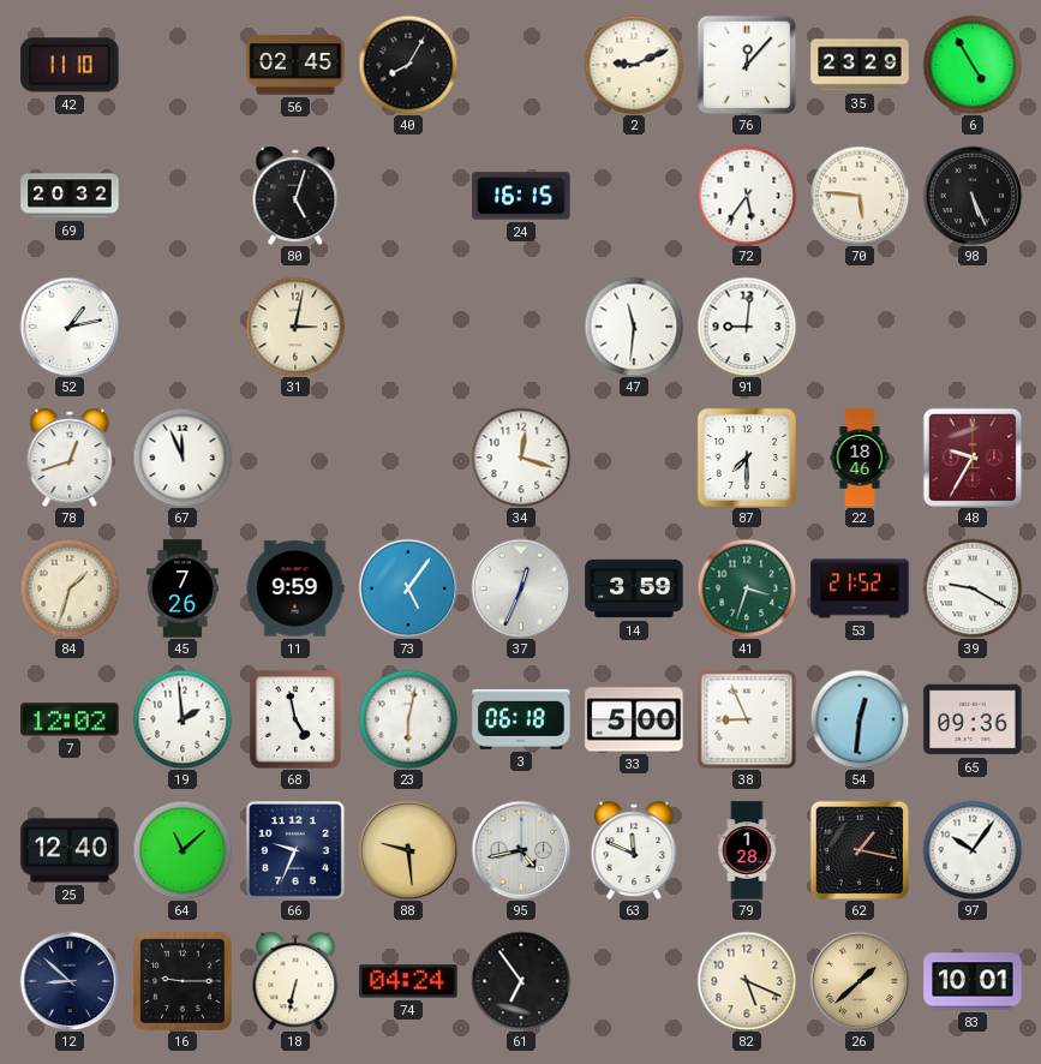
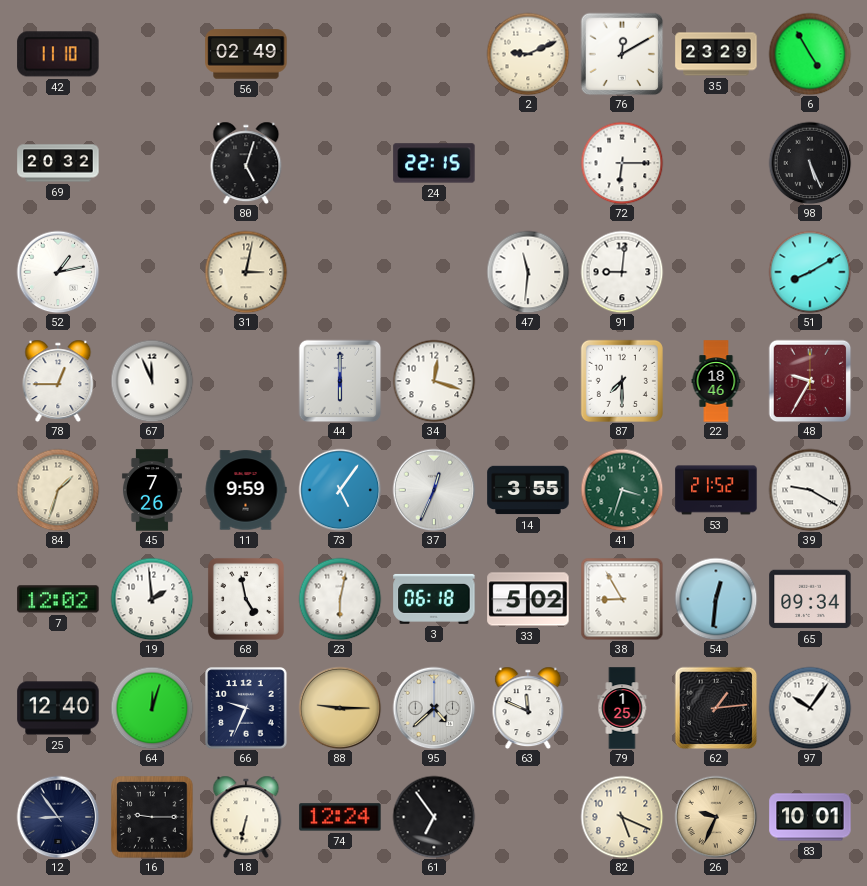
56: 02:45 -> 02:49 (246, 54)
40: 8:05 -> none (408, 65)
76: 12:07 -> 12:10 (622, 54)
24: 16:15 -> 22:15 (434, 163)
72: 5:36 -> 6:15 (622, 163)
70: 5:46 -> none (860, 196)
51: none -> 8:10 (810, 272)
78: 12:42 -> 12:45 (58, 381)
44: none -> 6:00 (340, 381)
14: 3:59 -> 3:55 (528, 490)
33: 5:00 -> 5:02 (528, 599)
38: 8:56 -> 8:55 (622, 599)
65: 09:36 -> 09:34 (810, 599)
64: 11:08 -> 12:03 (152, 708)
88: 9:29 -> 9:15 (340, 708)
95: 4:43 -> 4:38 (434, 708)
79: 1:28 -> 1:25 (622, 708)
62: 1:17 -> 1:14 (716, 708)
12: 8:52 -> 8:54 (58, 817)
74: 04:24 -> 12:24 (340, 817)
26: 1:38 -> 9:34 (716, 817)
